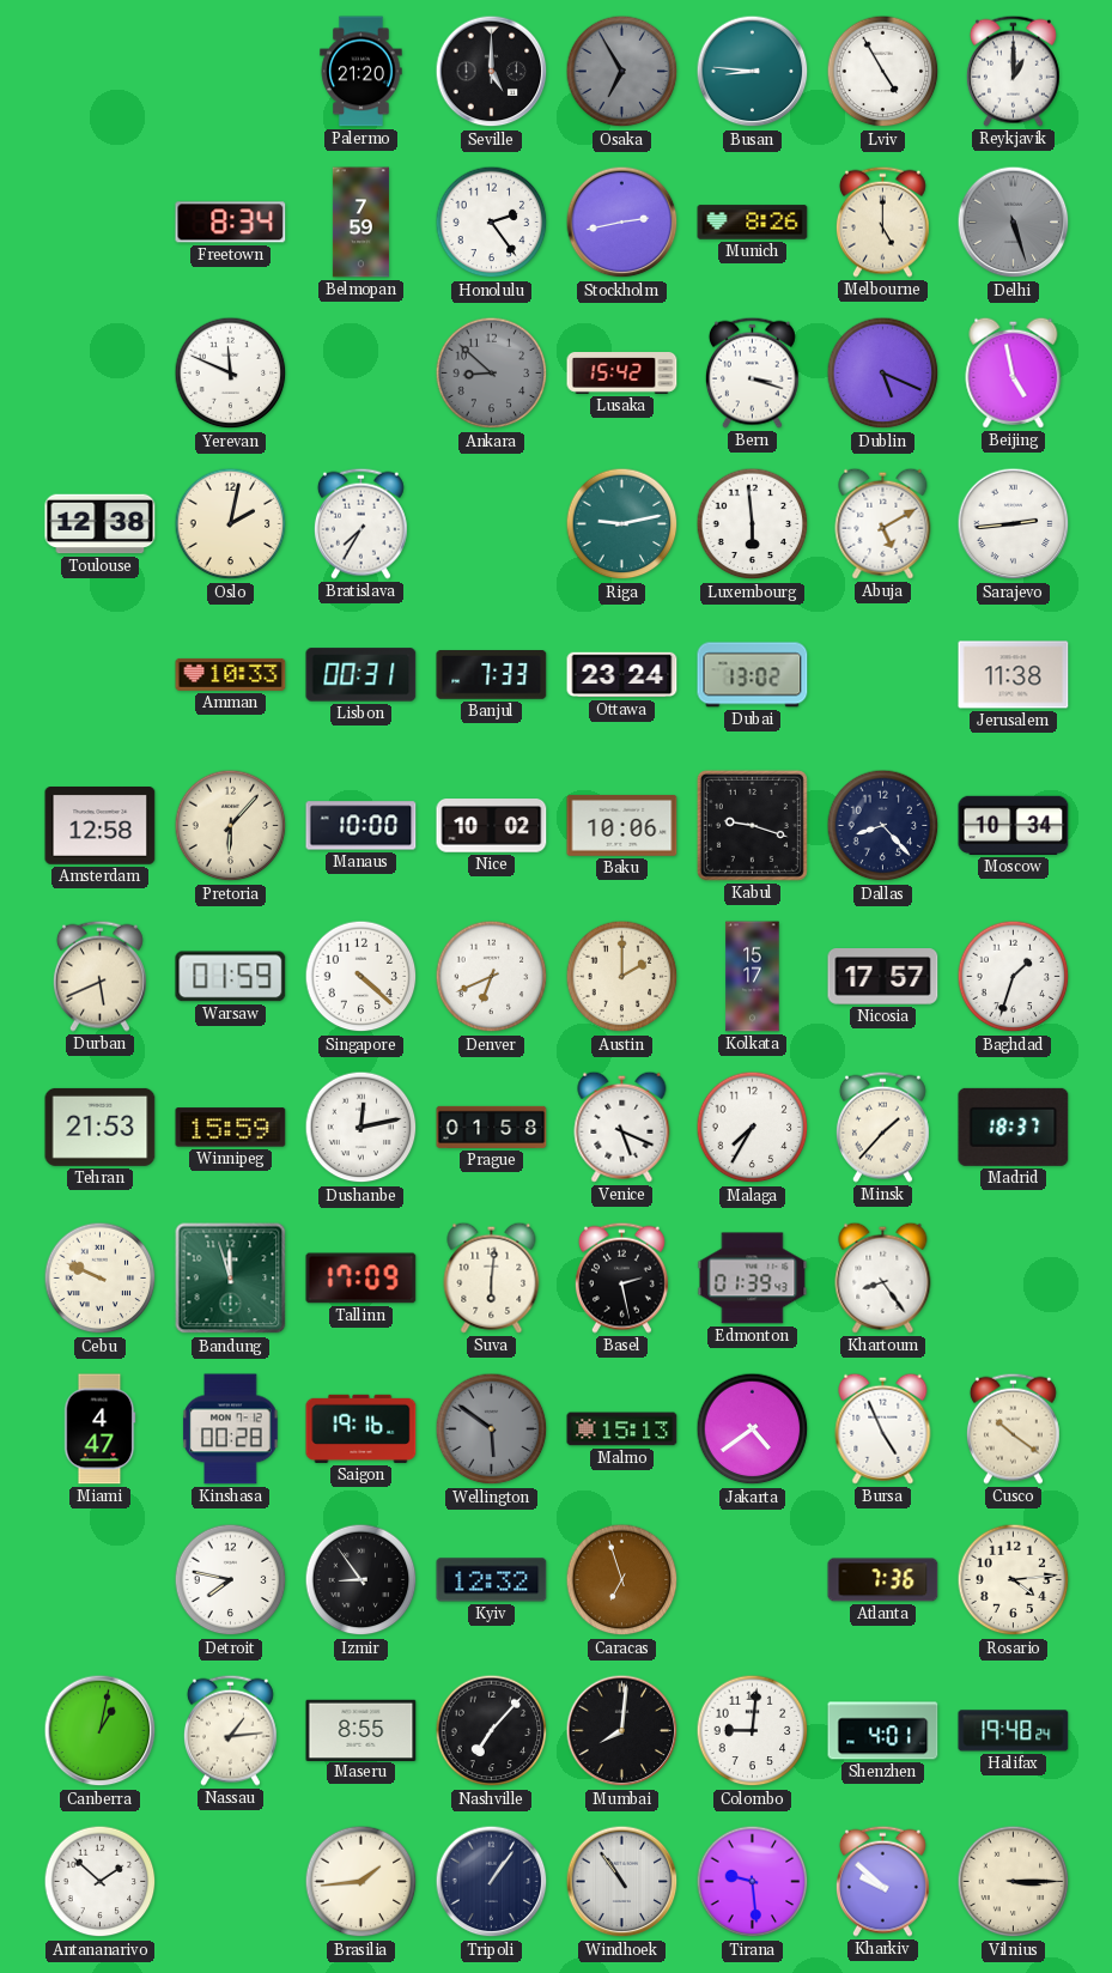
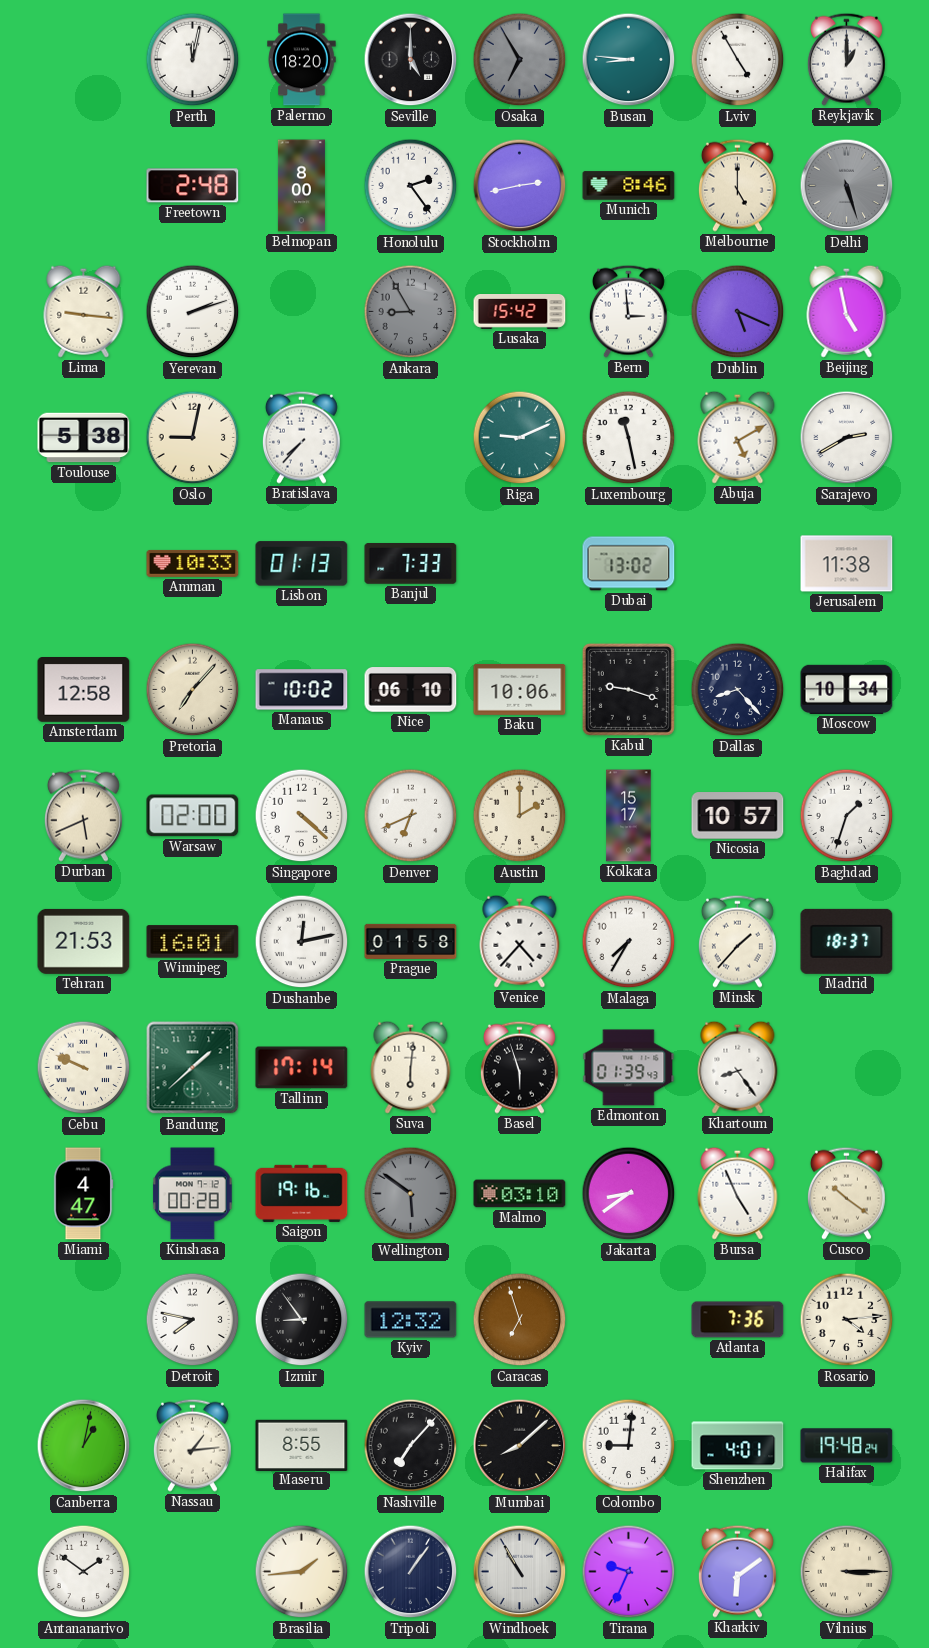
Perth: none -> 12:02 (193, 60)
Palermo: 21:20 -> 18:20 (302, 60)
Freetown: 8:34 -> 2:48 (193, 186)
Belmopan: 7:59 -> 8:00 (301, 186)
Munich: 8:26 -> 8:46 (629, 186)
Lima: none -> 9:16 (84, 311)
Yerevan: 11:49 -> 2:12 (193, 312)
Ankara: 8:52 -> 8:55 (411, 312)
Bern: 3:18 -> 2:59 (628, 311)
Toulouse: 12:38 -> 5:38 (84, 438)
Oslo: 2:02 -> 9:02 (193, 438)
Bratislava: 7:35 -> 7:37 (301, 437)
Riga: 9:13 -> 9:11 (520, 438)
Luxembourg: 5:59 -> 11:28 (629, 438)
Sarajevo: 2:44 -> 2:40 (847, 438)
Lisbon: 00:31 -> 01:13 (302, 564)
Ottawa: 23:24 -> none (622, 675)
Pretoria: 6:07 -> 7:07 (193, 690)
Manaus: 10:00 -> 10:02 (302, 690)
Nice: 10:02 -> 06:10 (411, 690)
Warsaw: 01:59 -> 02:00 (193, 816)
Nicosia: 17:57 -> 10:57 (738, 816)
Winnipeg: 15:59 -> 16:01 (193, 942)
Venice: 5:19 -> 4:37 (520, 941)
Bandung: 11:57 -> 1:38 (193, 1068)
Tallinn: 17:09 -> 17:14 (302, 1068)
Basel: 2:28 -> 5:57 (519, 1067)
Malmo: 15:13 -> 03:10 (520, 1194)
Jakarta: 4:39 -> 8:39 (629, 1194)
Mumbai: 8:01 -> 8:08 (520, 1446)
Antananarivo: 1:52 -> 1:51 (84, 1572)
Windhoek: 10:54 -> 10:55 (520, 1572)
Tirana: 9:29 -> 9:34 (629, 1572)
Kharkiv: 9:52 -> 6:09 (737, 1571)
